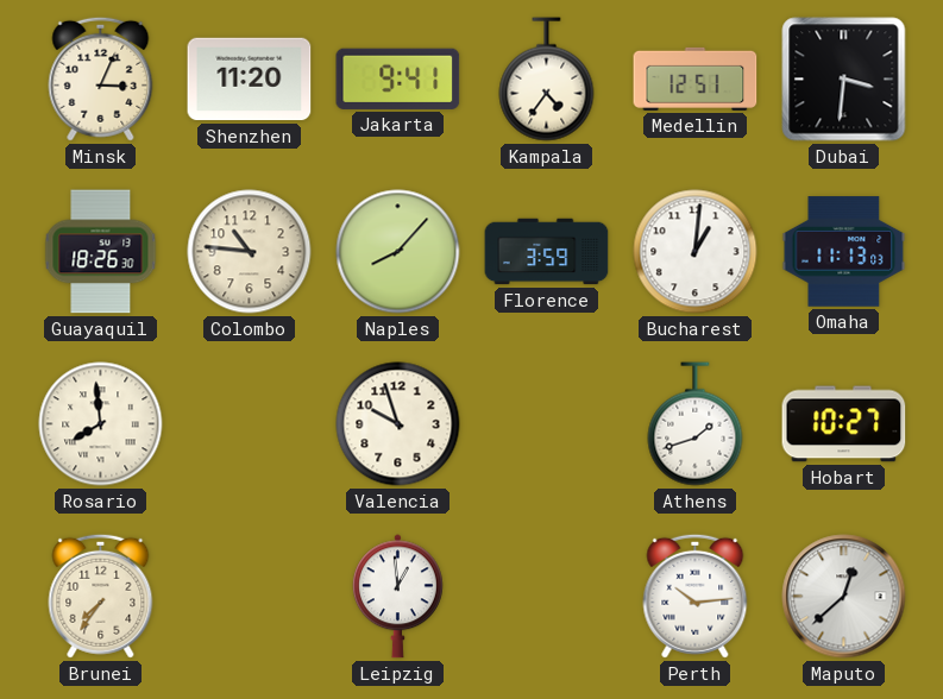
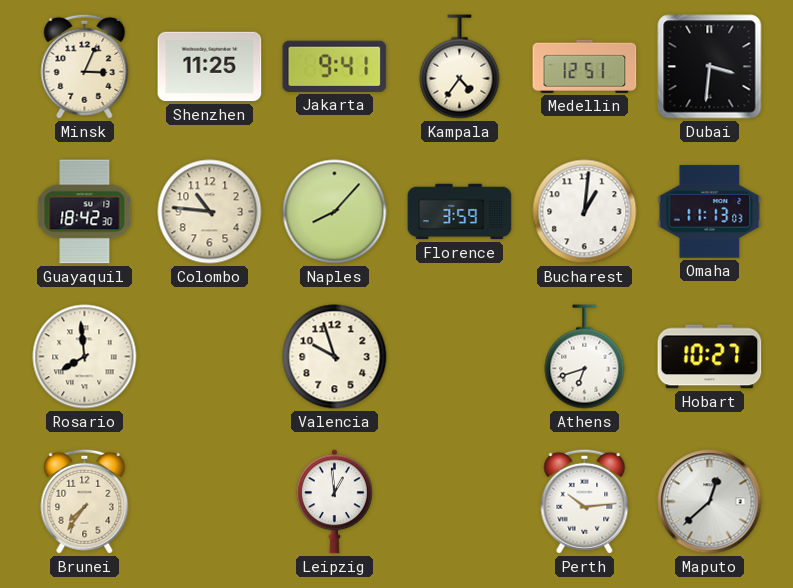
Shenzhen: 11:20 -> 11:25 (210, 67)
Guayaquil: 18:26 -> 18:42 (85, 212)
Athens: 1:42 -> 6:42 (585, 357)
